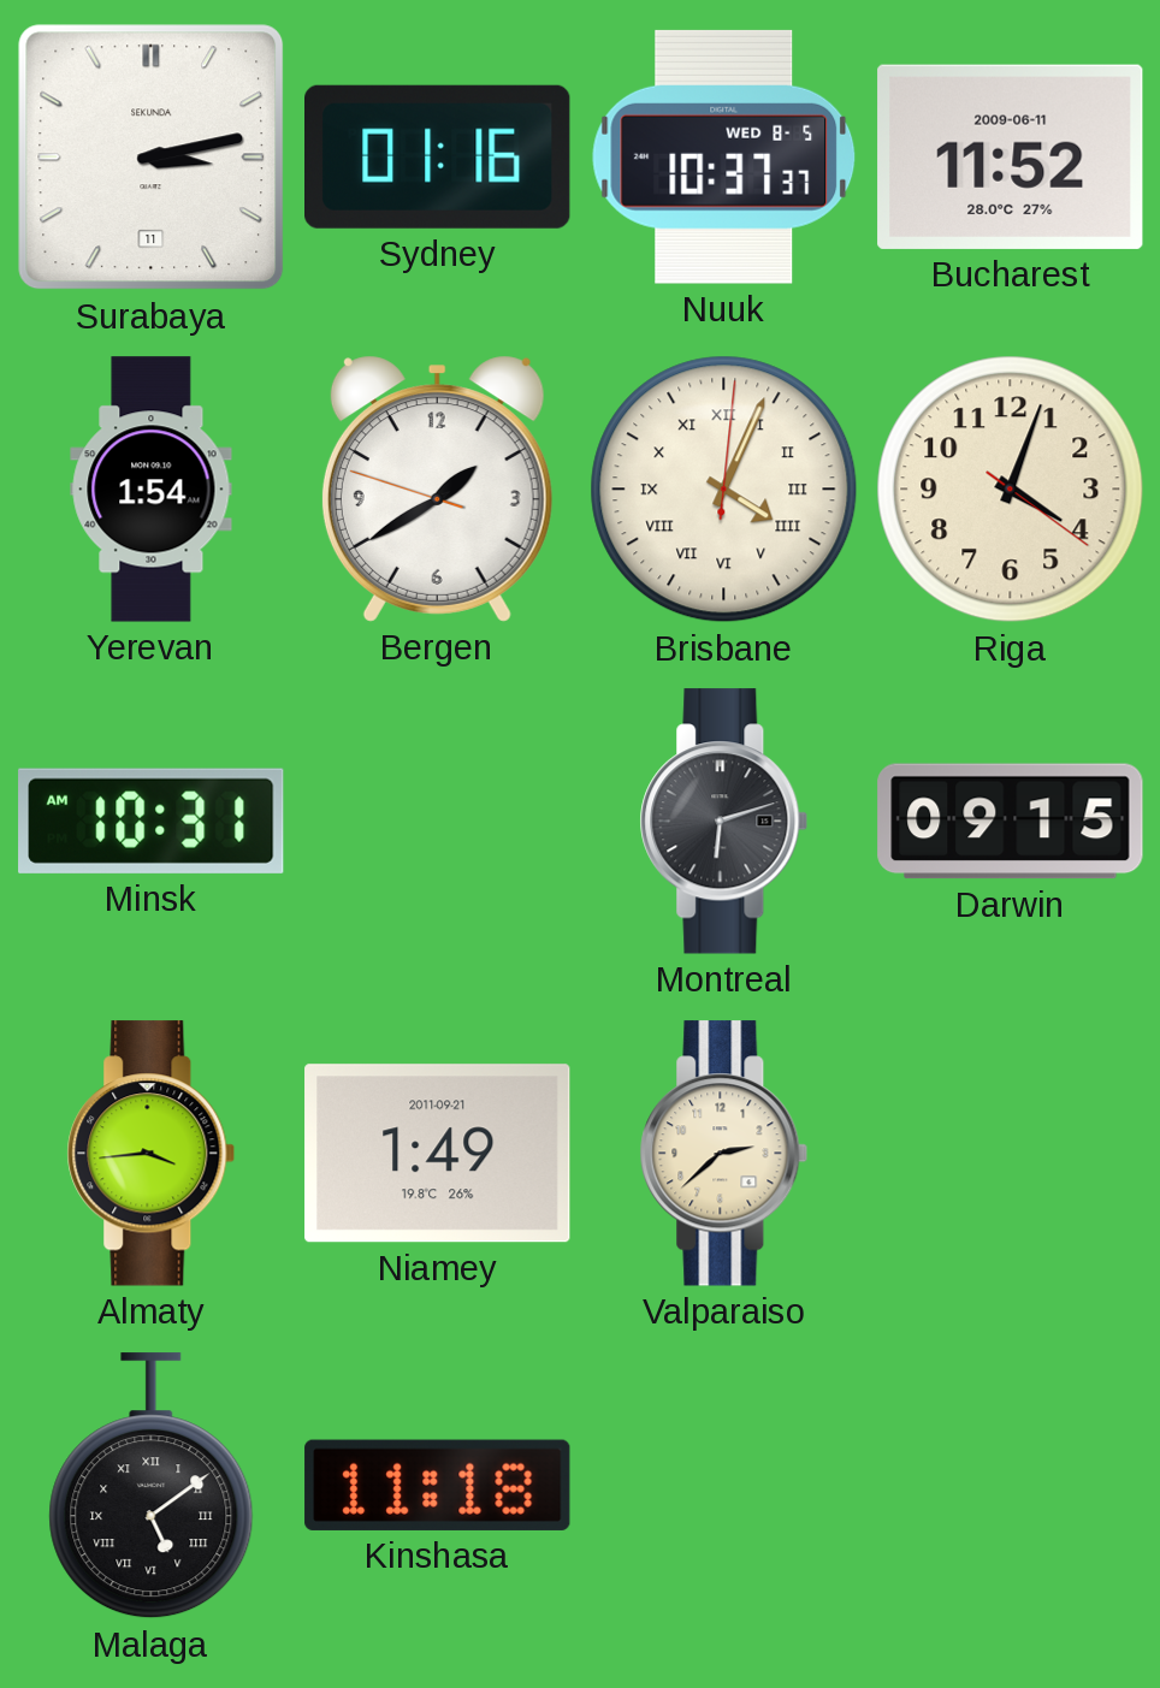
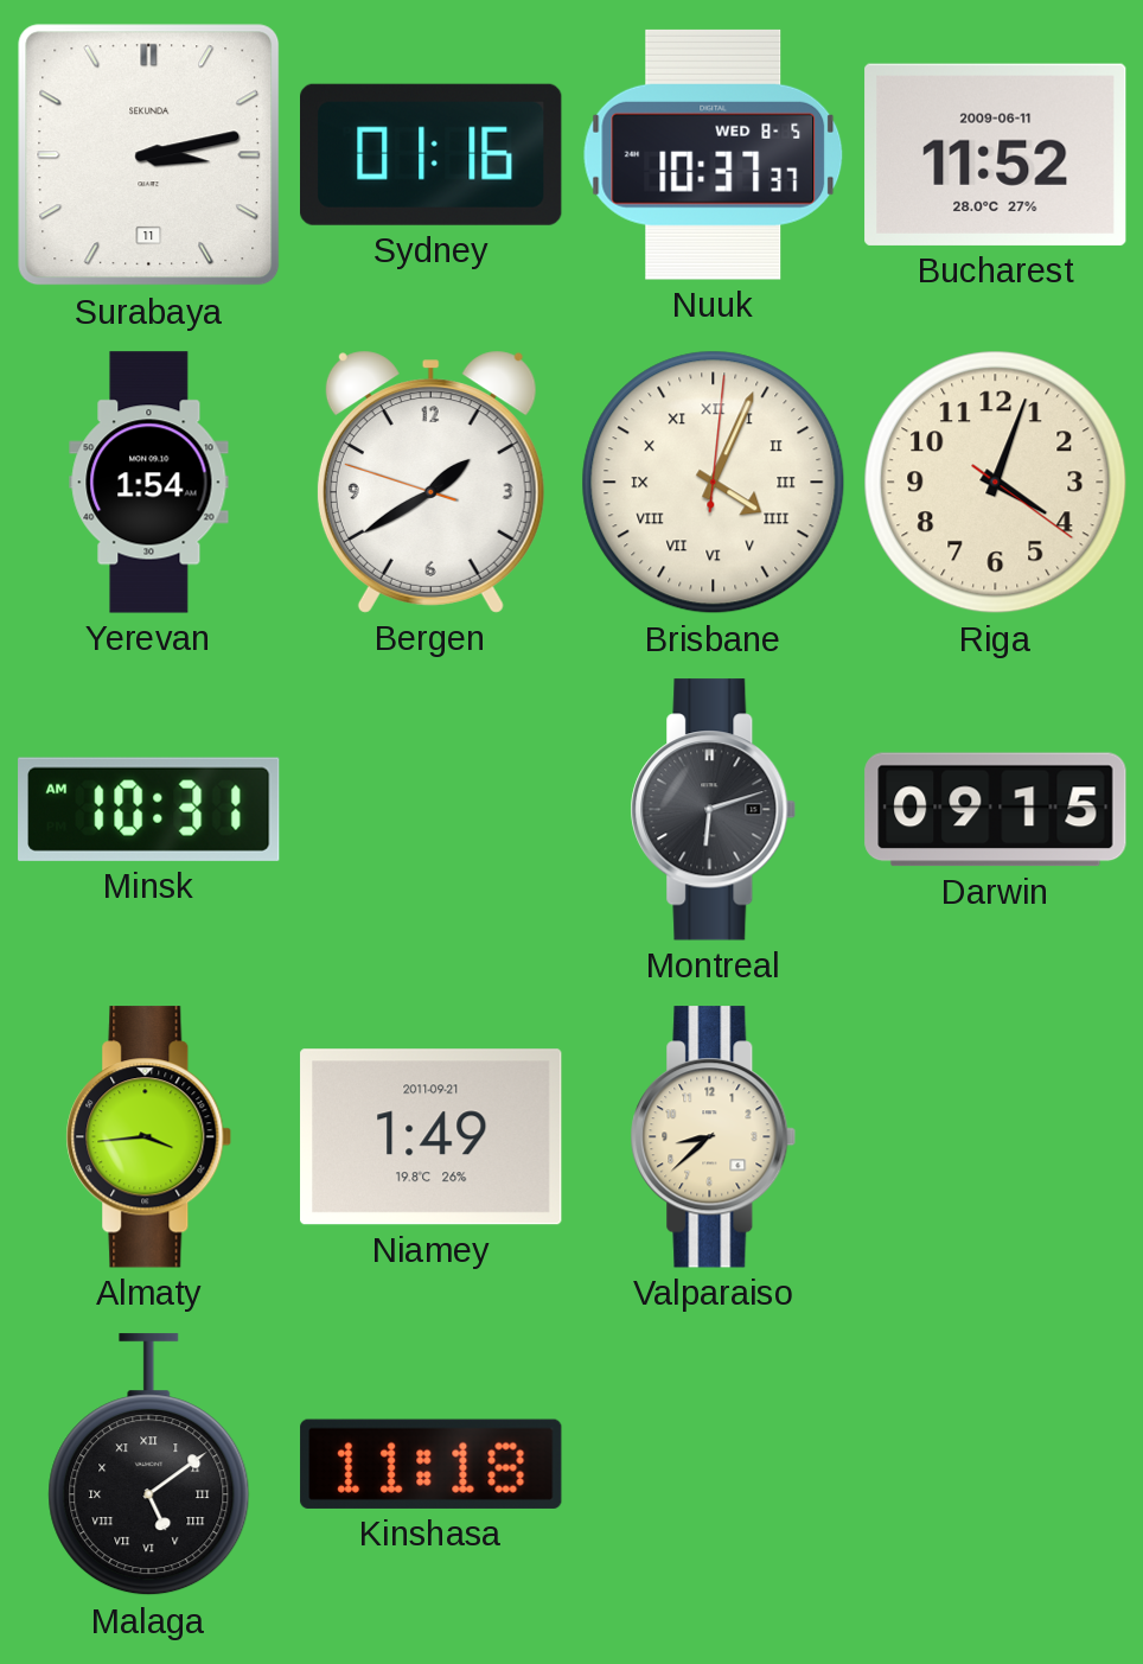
Valparaiso: 2:38 -> 8:38 (714, 1137)
